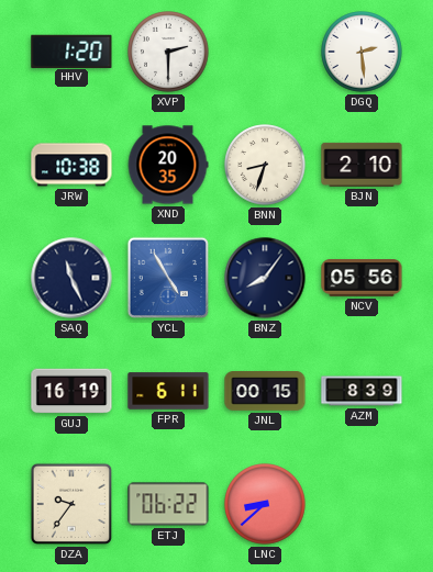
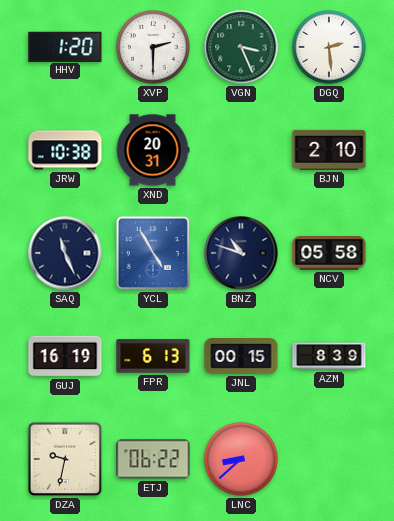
VGN: none -> 3:26 (241, 47)
XND: 20:35 -> 20:31 (153, 150)
BNN: 8:33 -> none (265, 165)
BNZ: 8:06 -> 10:48 (241, 253)
NCV: 05:56 -> 05:58 (329, 254)
FPR: 6:11 -> 6:13 (153, 356)
DZA: 9:36 -> 9:32 (65, 459)
